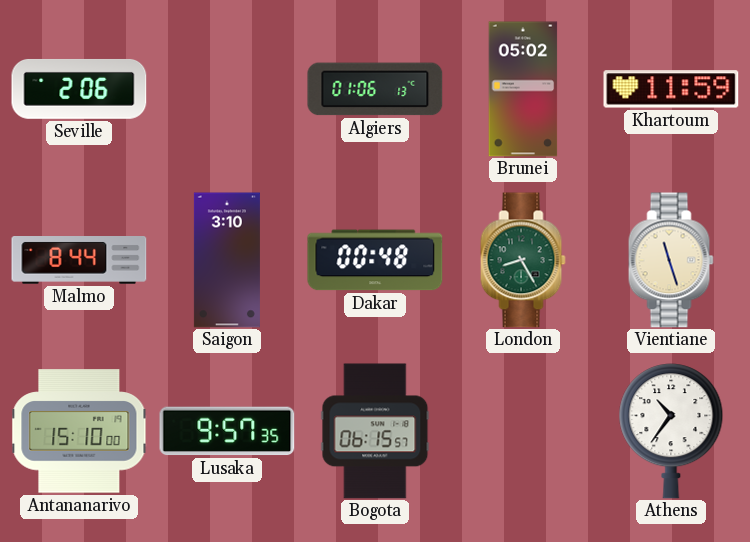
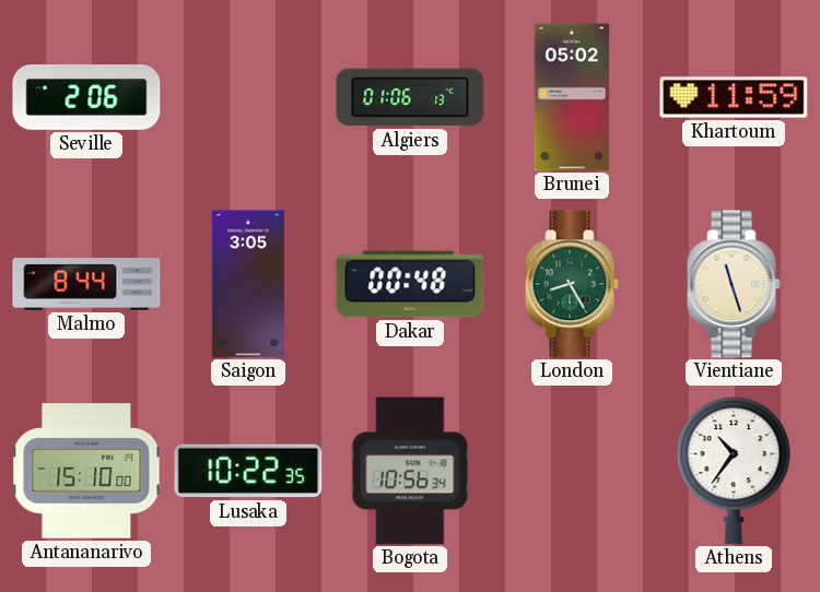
Saigon: 3:10 -> 3:05 (248, 284)
Lusaka: 9:57 -> 10:22 (248, 471)
Bogota: 06:15 -> 10:56 (410, 471)
